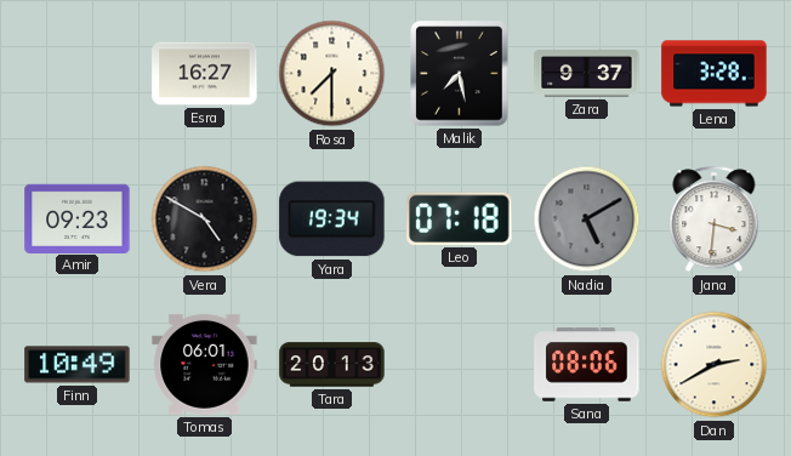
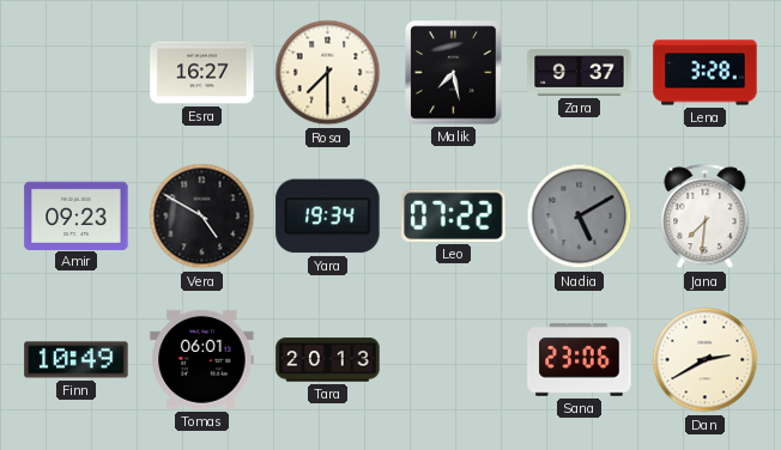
Leo: 07:18 -> 07:22 (454, 215)
Jana: 3:31 -> 7:31 (706, 217)
Sana: 08:06 -> 23:06 (580, 360)
